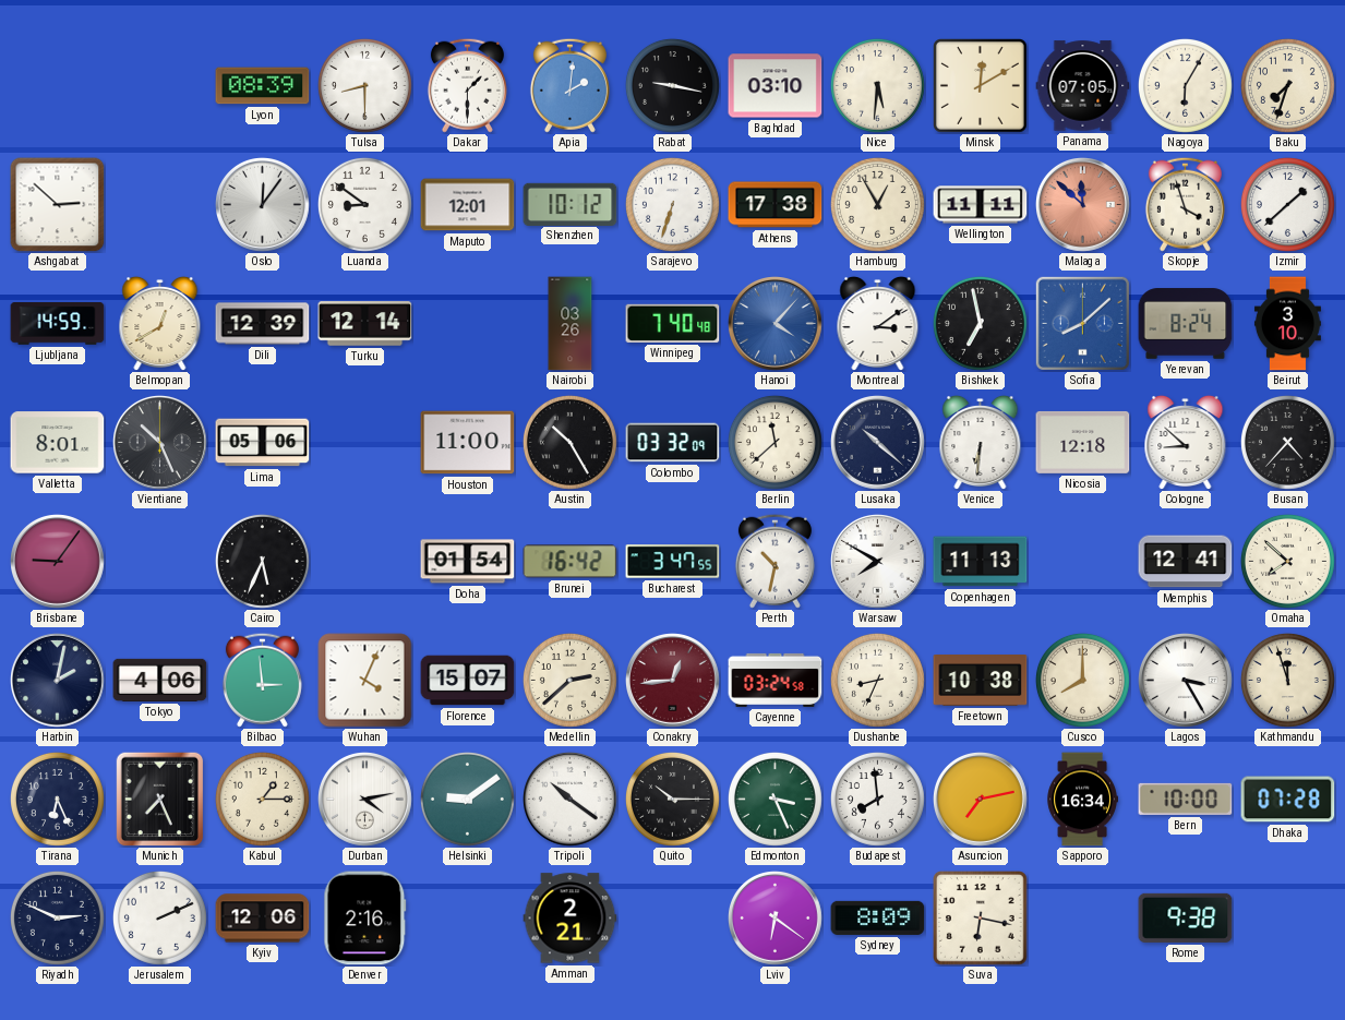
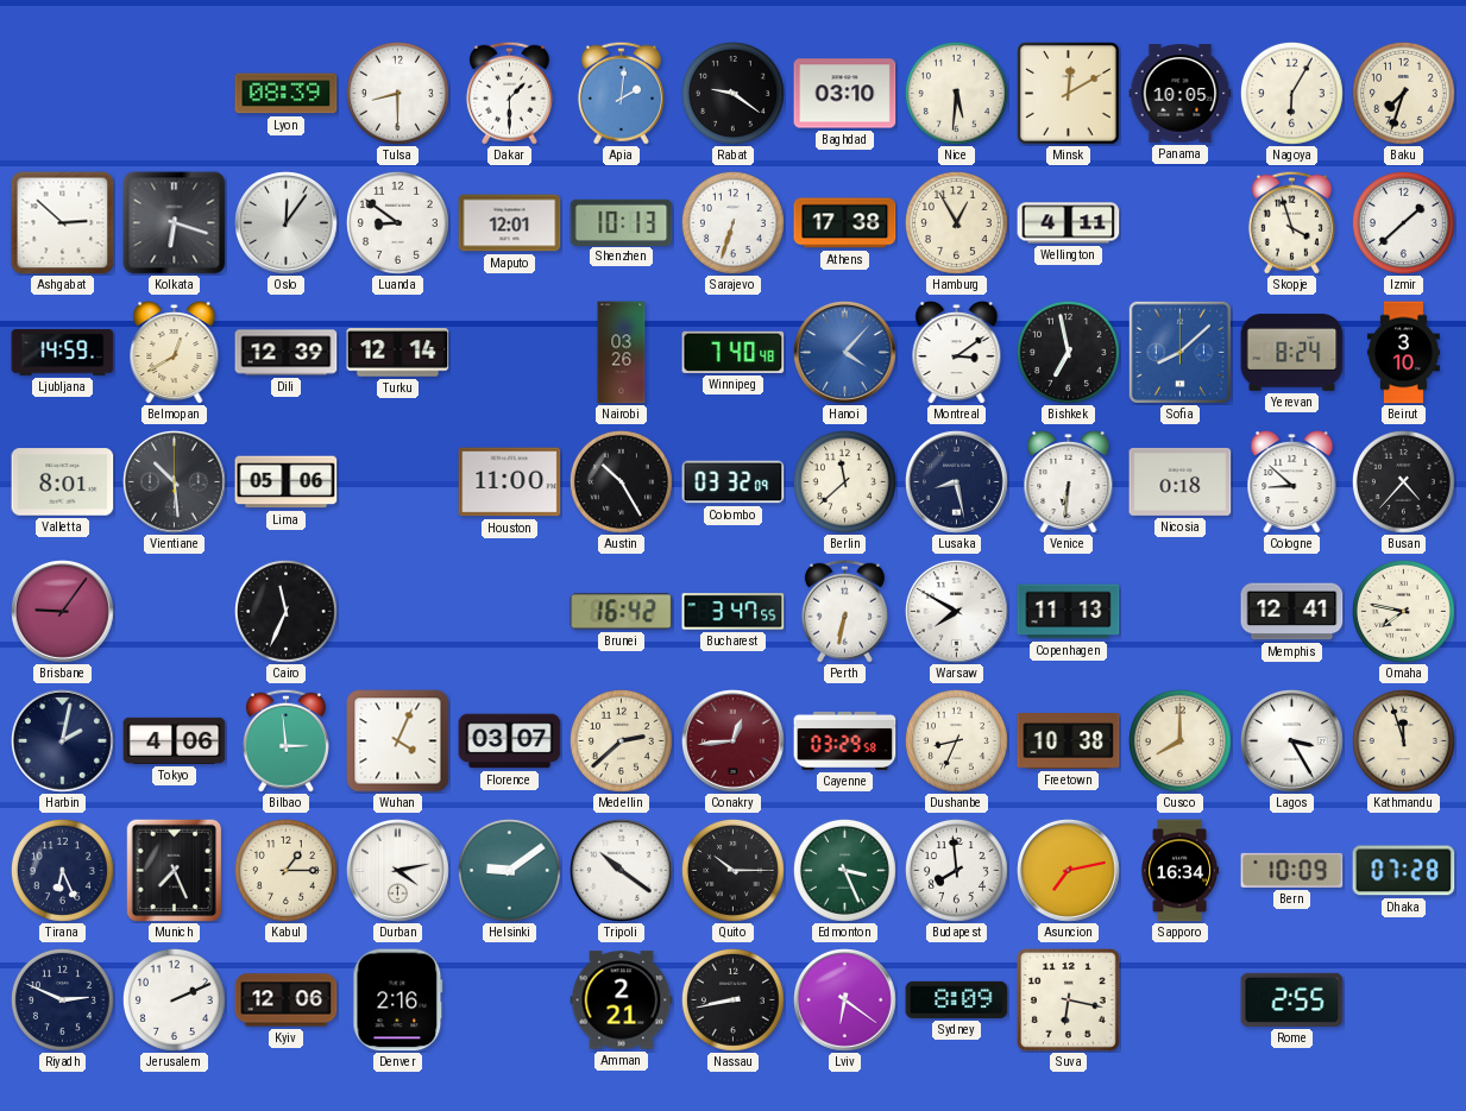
Rabat: 9:17 -> 9:21 (732, 93)
Panama: 07:05 -> 10:05 (1181, 94)
Kolkata: none -> 6:18 (175, 223)
Shenzhen: 10:12 -> 10:13 (622, 222)
Wellington: 11:11 -> 4:11 (1069, 223)
Malaga: 11:52 -> none (1083, 205)
Vientiane: 10:26 -> 10:29 (175, 482)
Lusaka: 10:22 -> 8:28 (957, 482)
Nicosia: 12:18 -> 0:18 (1181, 481)
Cairo: 5:34 -> 11:34 (285, 611)
Doha: 01:54 -> none (468, 562)
Perth: 10:32 -> 6:32 (844, 611)
Omaha: 7:52 -> 7:47 (1403, 611)
Florence: 15:07 -> 03:07 (510, 741)
Cayenne: 03:24 -> 03:29 (845, 740)
Bern: 10:00 -> 10:09 (1292, 870)
Nassau: none -> 8:43 (732, 999)
Rome: 9:38 -> 2:55 (1292, 999)
